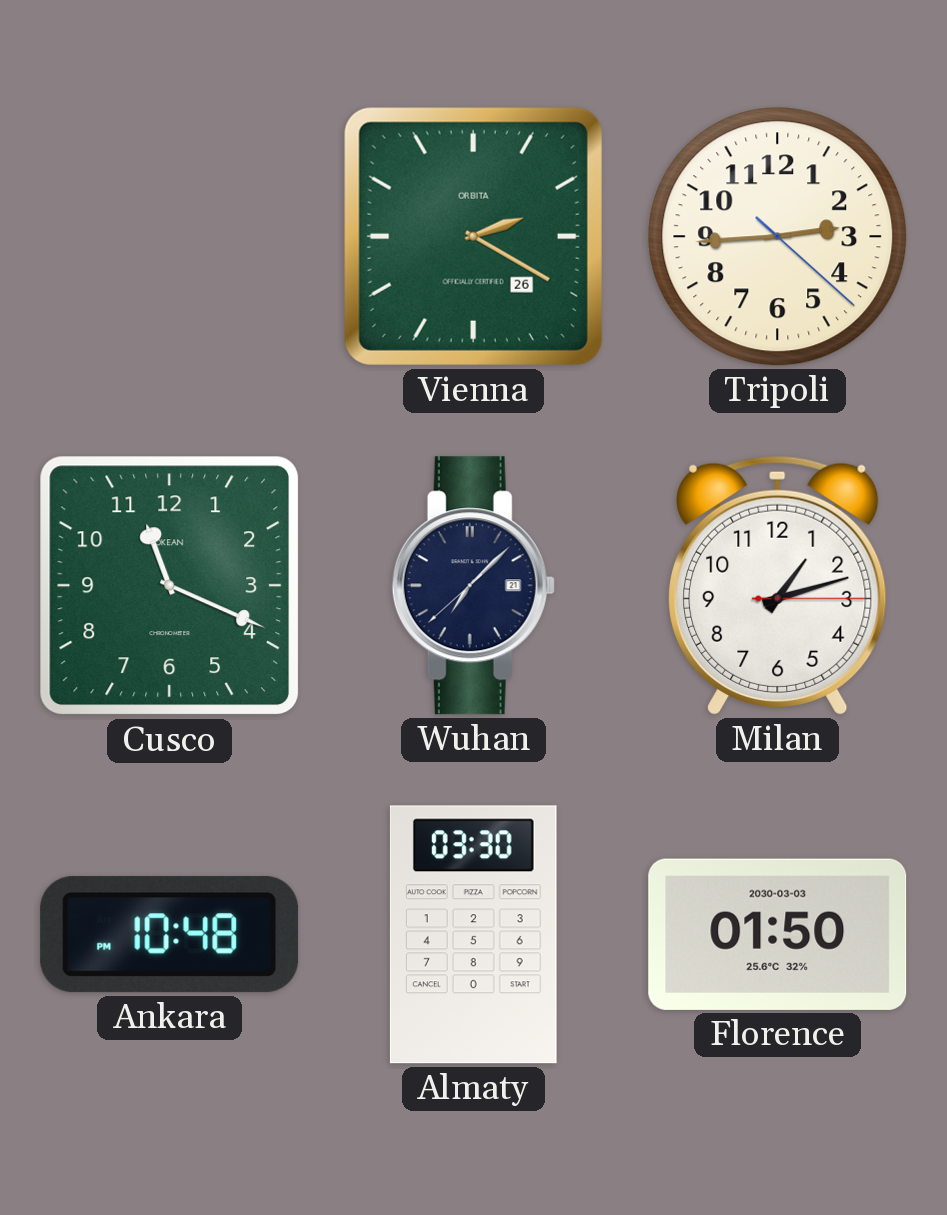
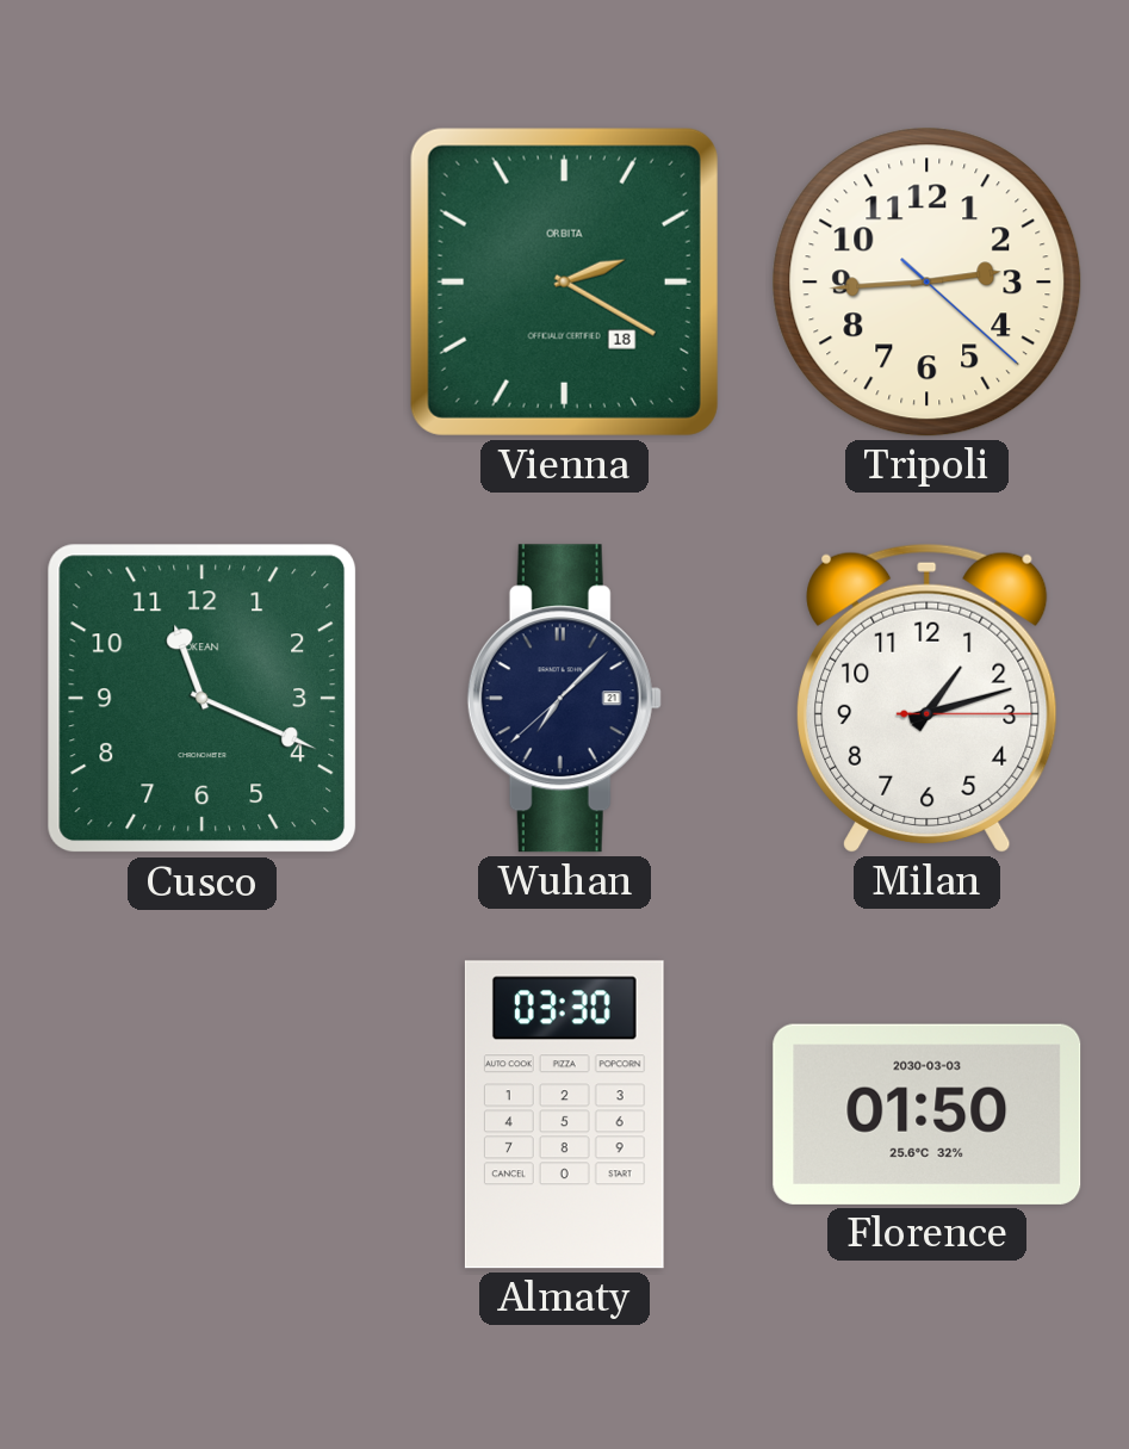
Vienna date: 26 -> 18 (564, 281)
Ankara: 10:48 -> none (170, 935)
